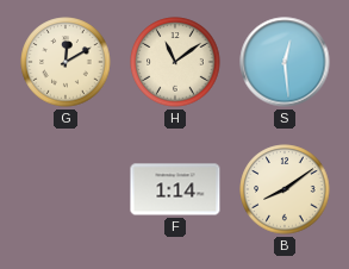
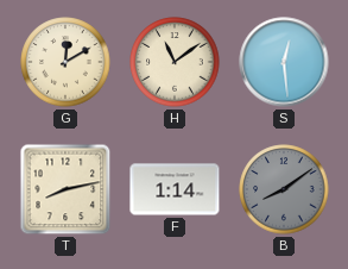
T: none -> 8:13 (65, 189)
B dial: cream -> grey (284, 189)
